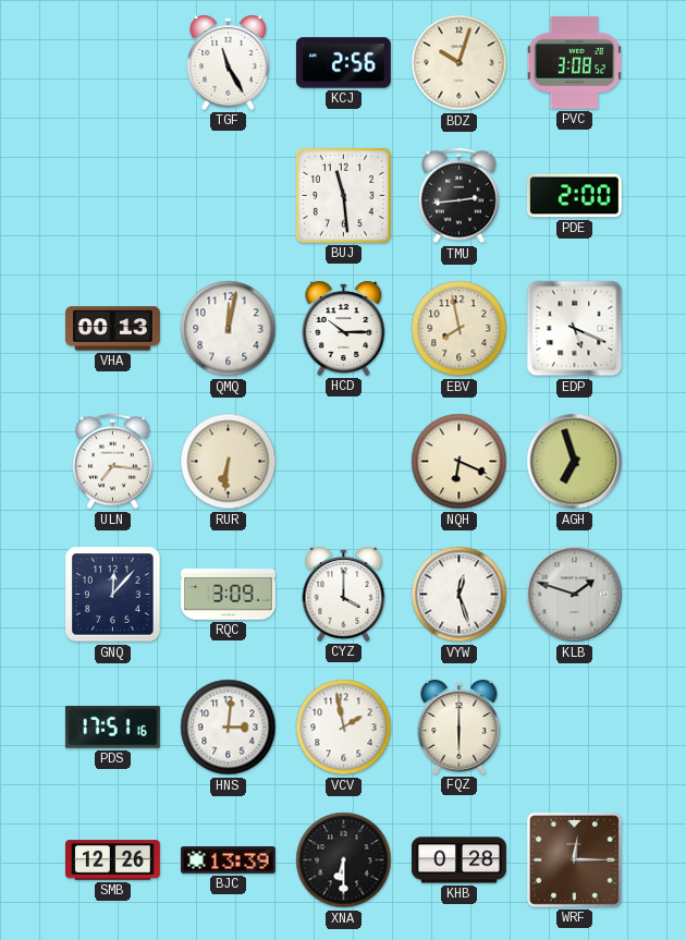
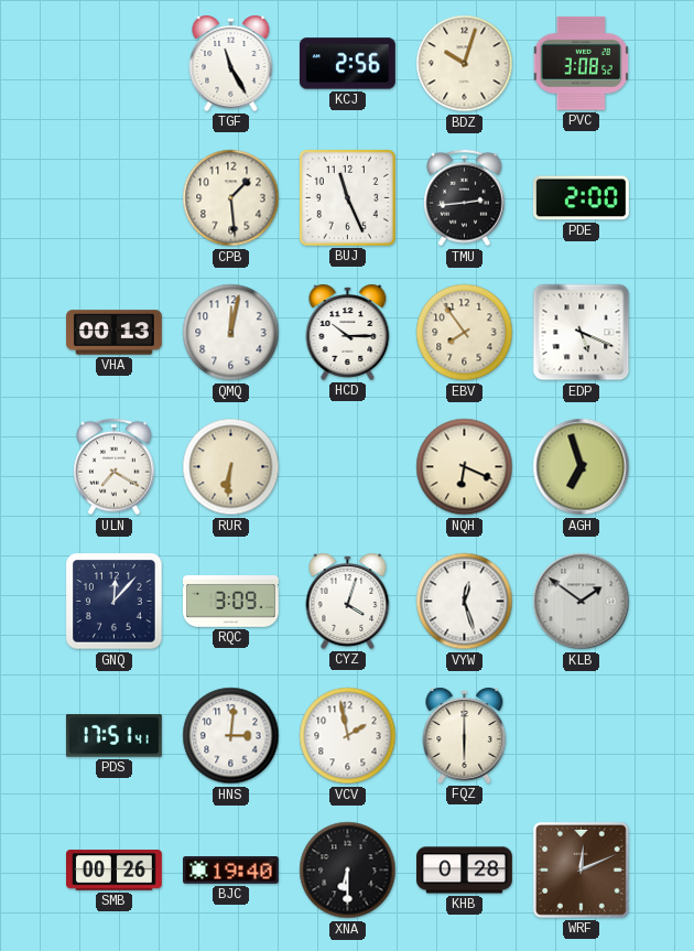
CPB: none -> 1:29 (231, 198)
BUJ: 11:29 -> 11:26 (347, 197)
EBV: 7:58 -> 7:54 (465, 333)
ULN: 7:16 -> 7:20 (115, 467)
CYZ: 4:00 -> 4:03 (348, 601)
KLB: 1:48 -> 1:51 (582, 602)
PDS: 17:51:16 -> 17:51:41 (113, 736)
SMB: 12:26 -> 00:26 (115, 871)
BJC: 13:39 -> 19:40 (231, 871)
WRF: 12:15 -> 12:11 (581, 869)
